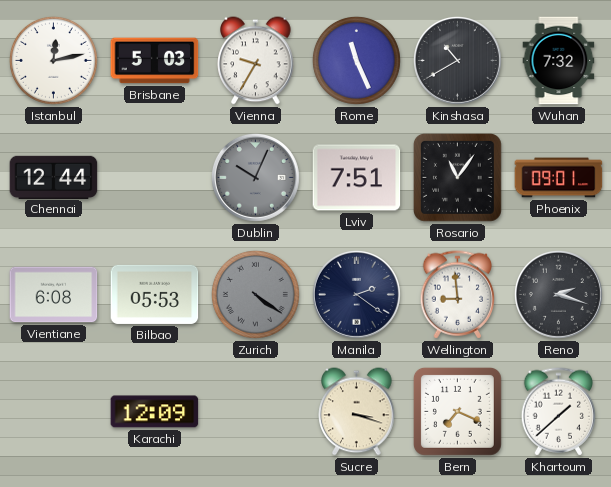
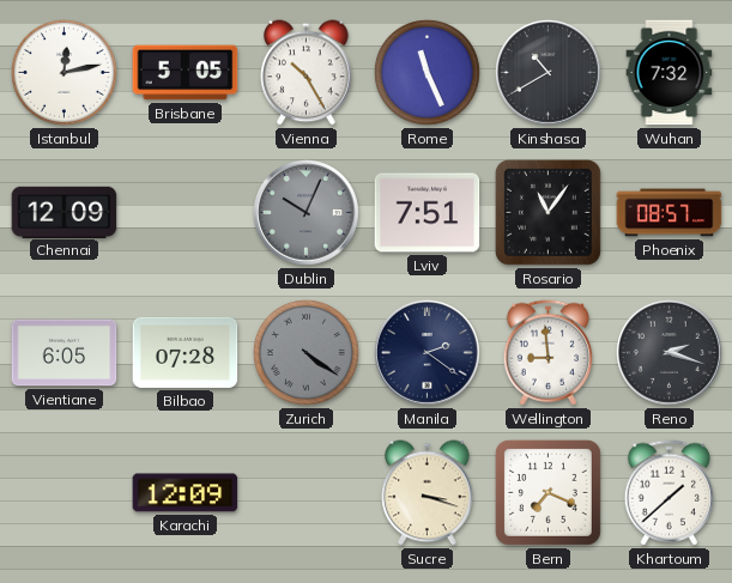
Brisbane: 5:03 -> 5:05 (186, 73)
Vienna: 9:35 -> 10:25 (307, 73)
Chennai: 12:44 -> 12:09 (65, 212)
Phoenix: 09:01 -> 08:57 (670, 213)
Vientiane: 6:08 -> 6:05 (65, 353)
Bilbao: 05:53 -> 07:28 (186, 352)
